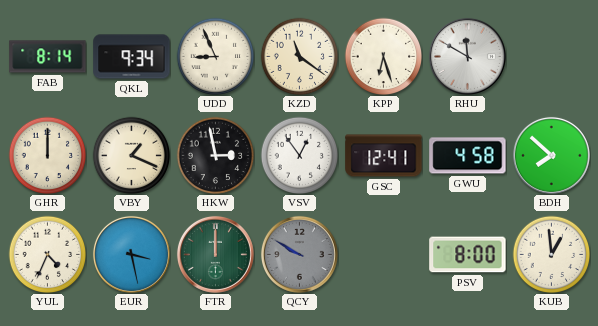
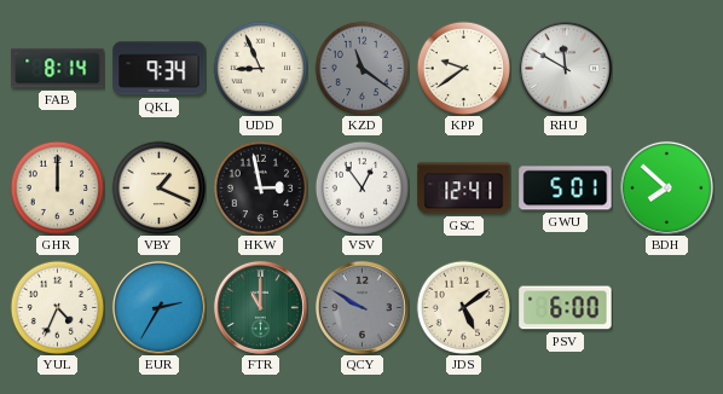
KZD dial: cream -> grey (361, 68)
KPP: 6:27 -> 9:39 (463, 68)
GWU: 4:58 -> 5:01 (566, 189)
EUR: 3:28 -> 2:35 (158, 307)
FTR: 12:00 -> 11:00 (260, 307)
JDS: none -> 5:09 (463, 307)
PSV: 8:00 -> 6:00 (566, 308)
KUB: 12:59 -> none (551, 254)
